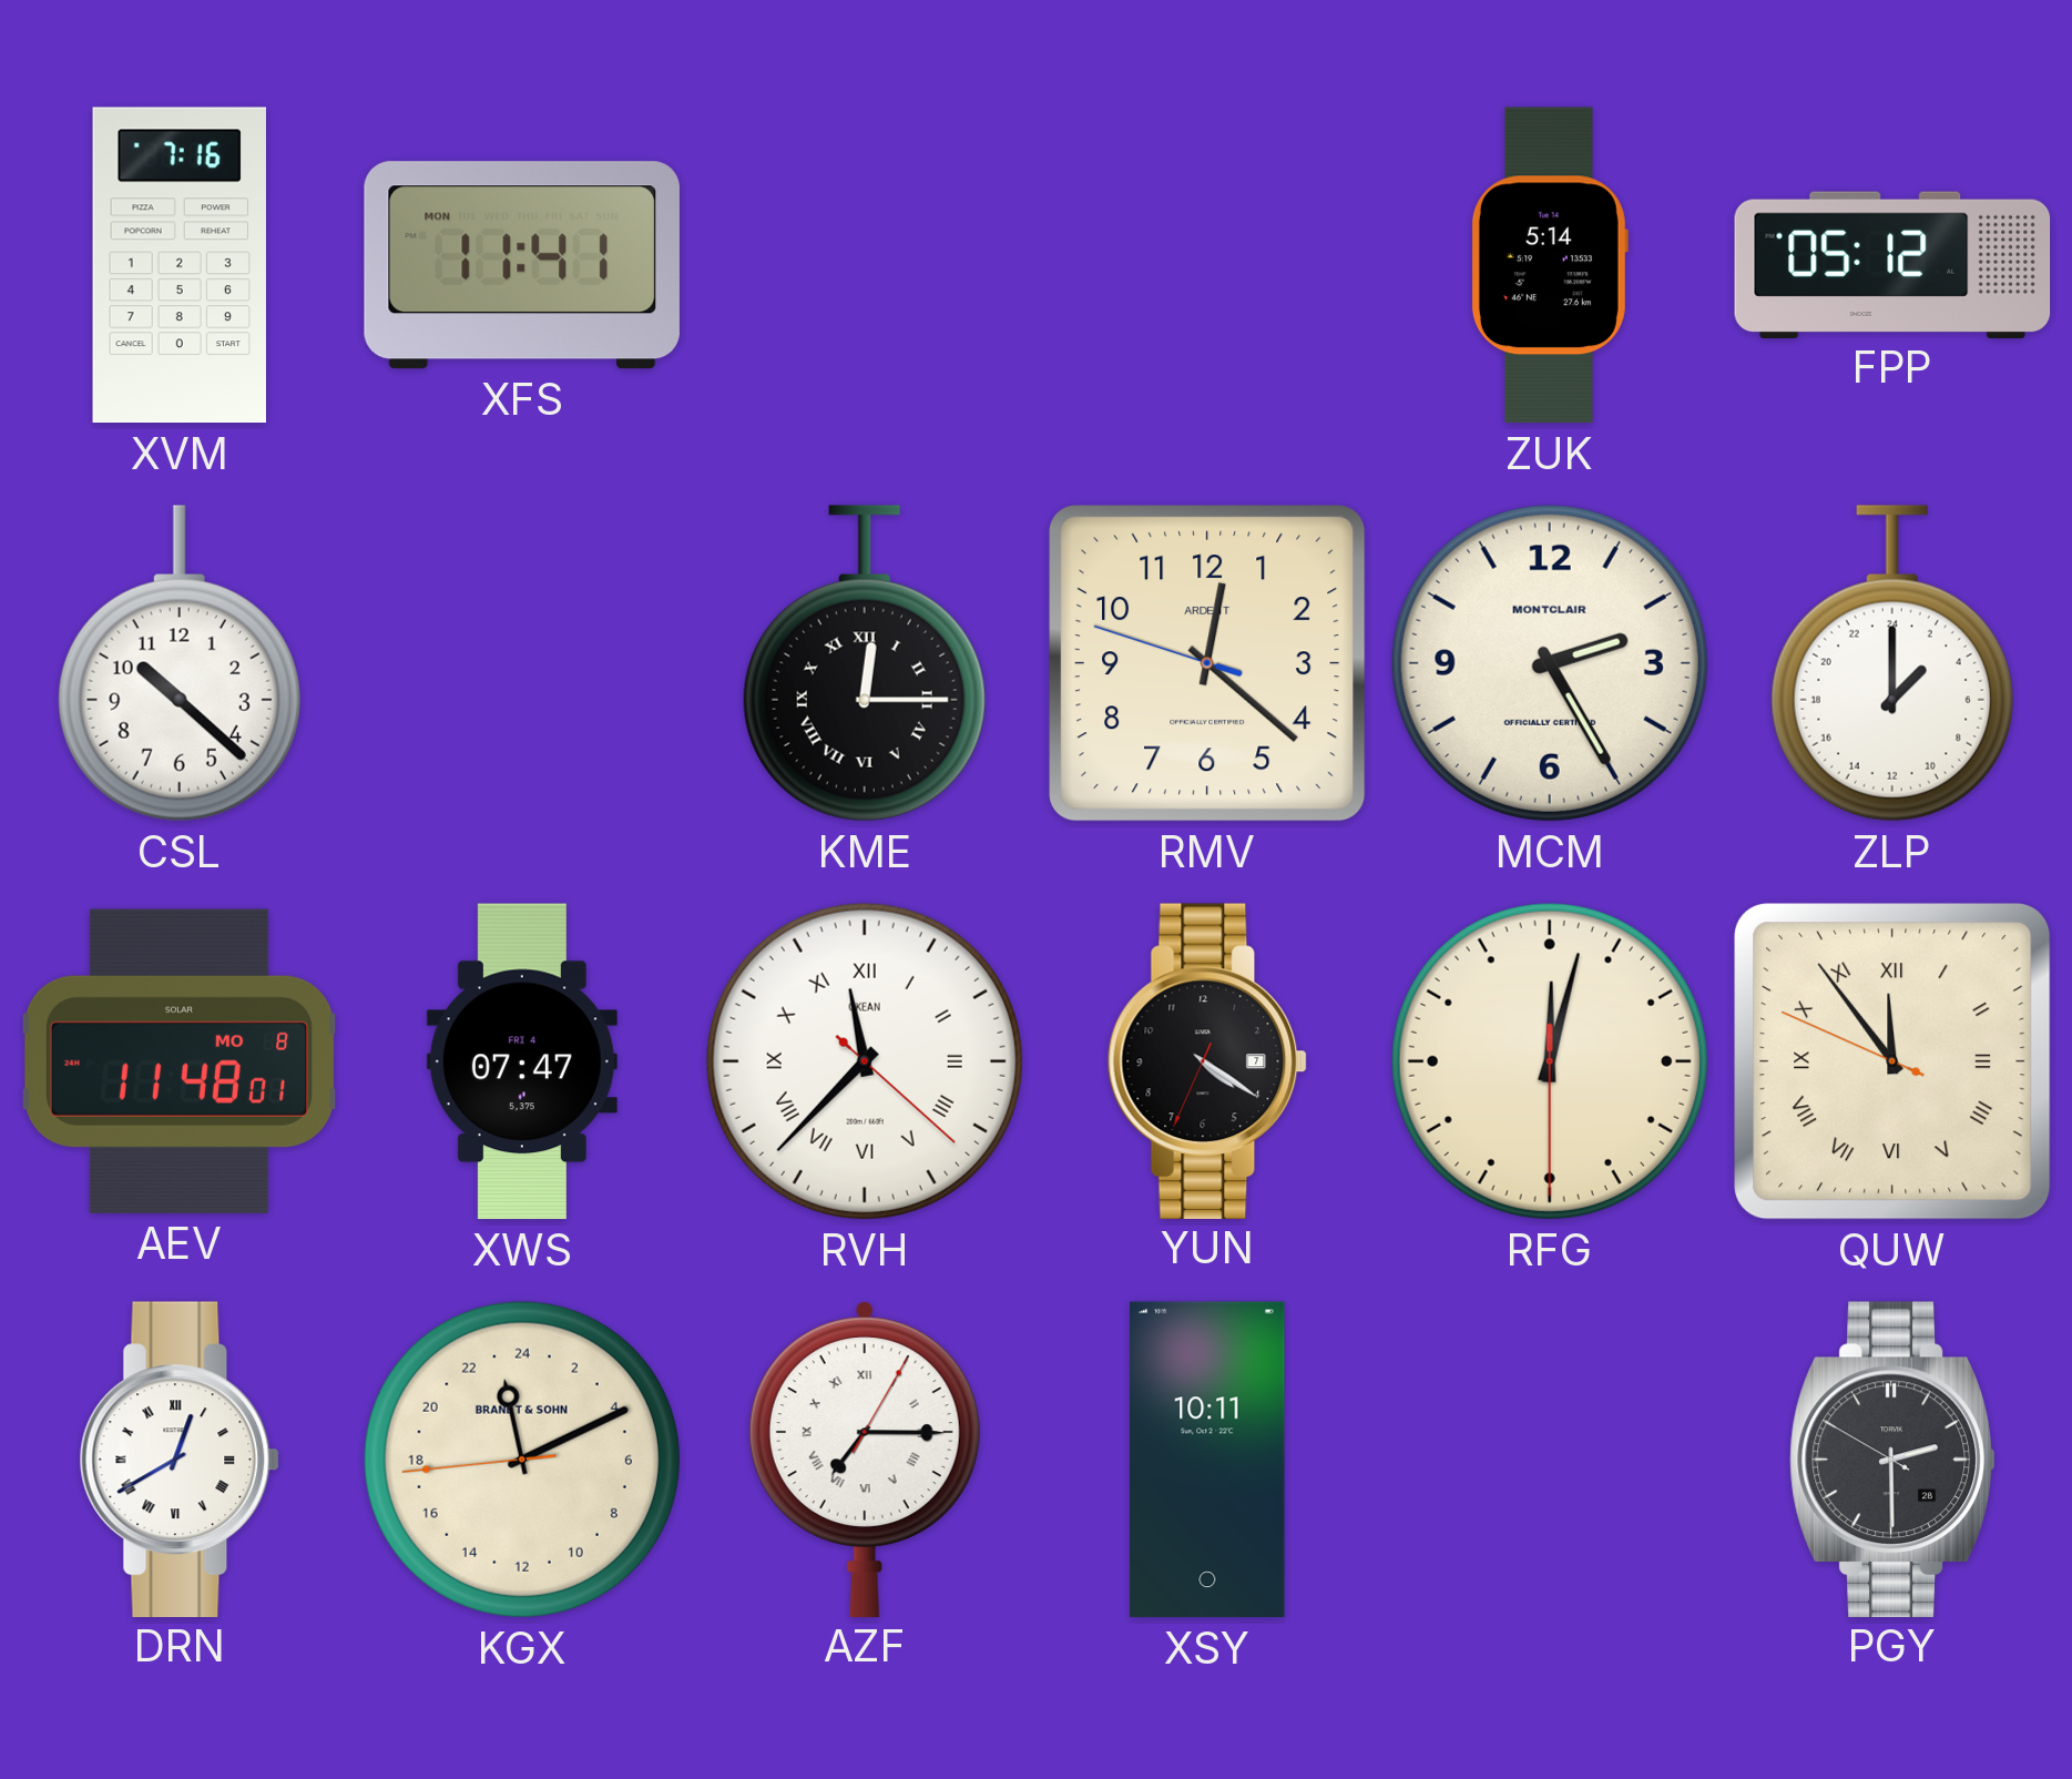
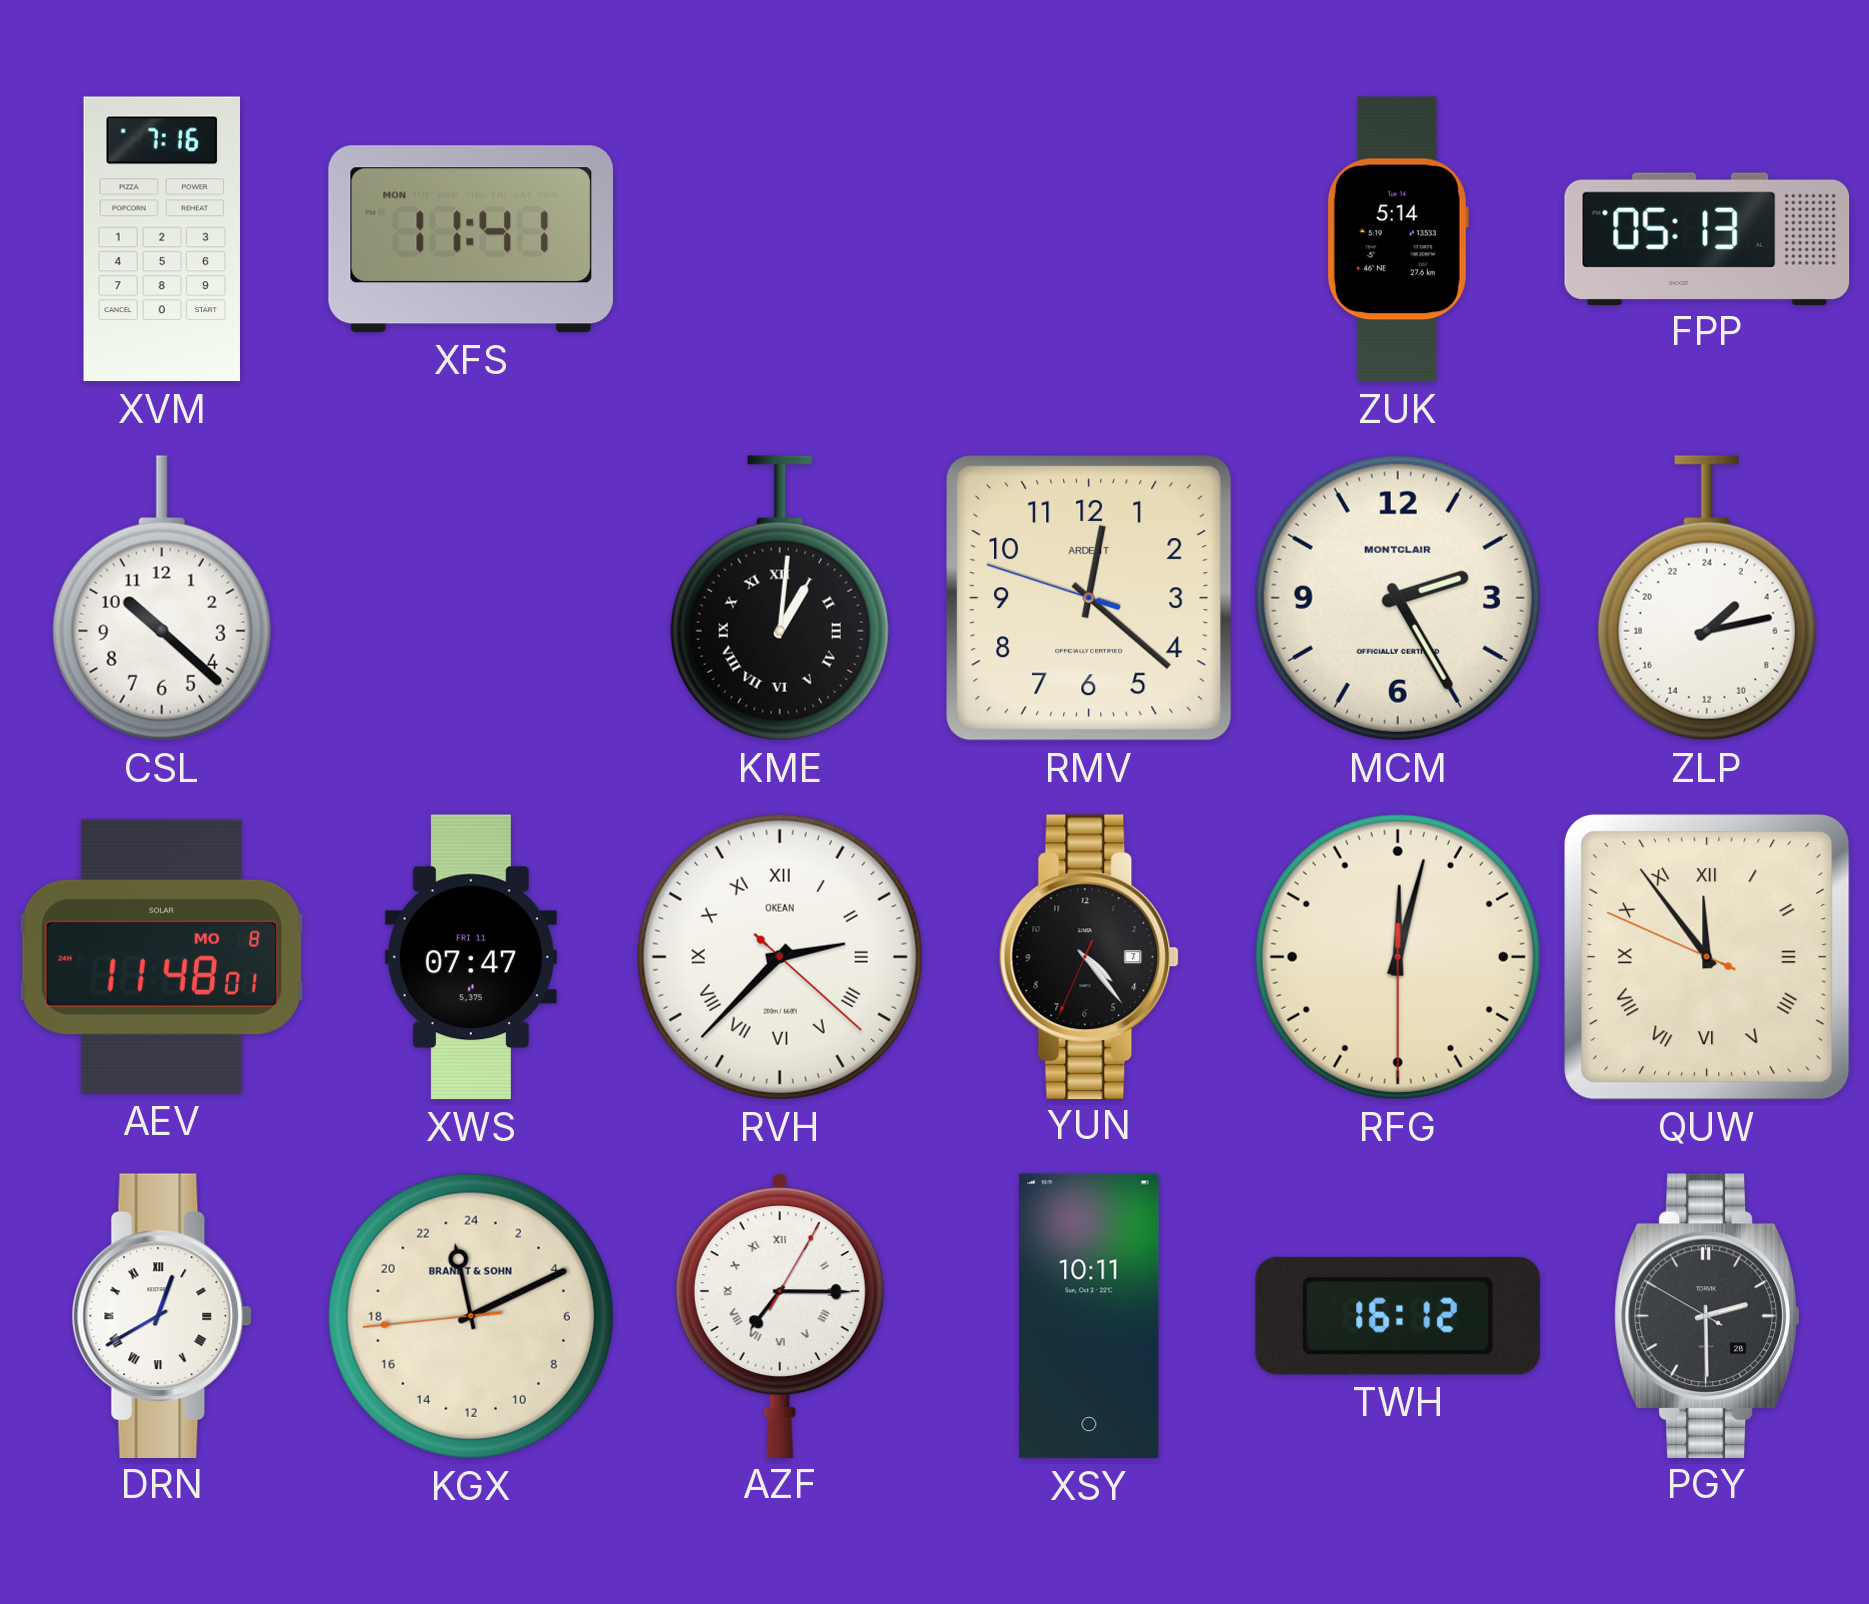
FPP: 05:12 -> 05:13 (1707, 238)
KME: 12:15 -> 1:01 (780, 598)
ZLP: 3:00 -> 3:13 (1707, 598)
XWS date: FRI 4 -> FRI 11 (471, 957)
RVH: 11:37 -> 2:37 (780, 957)
YUN: 4:20 -> 4:23 (1089, 956)
TWH: none -> 16:12 (1398, 1316)
